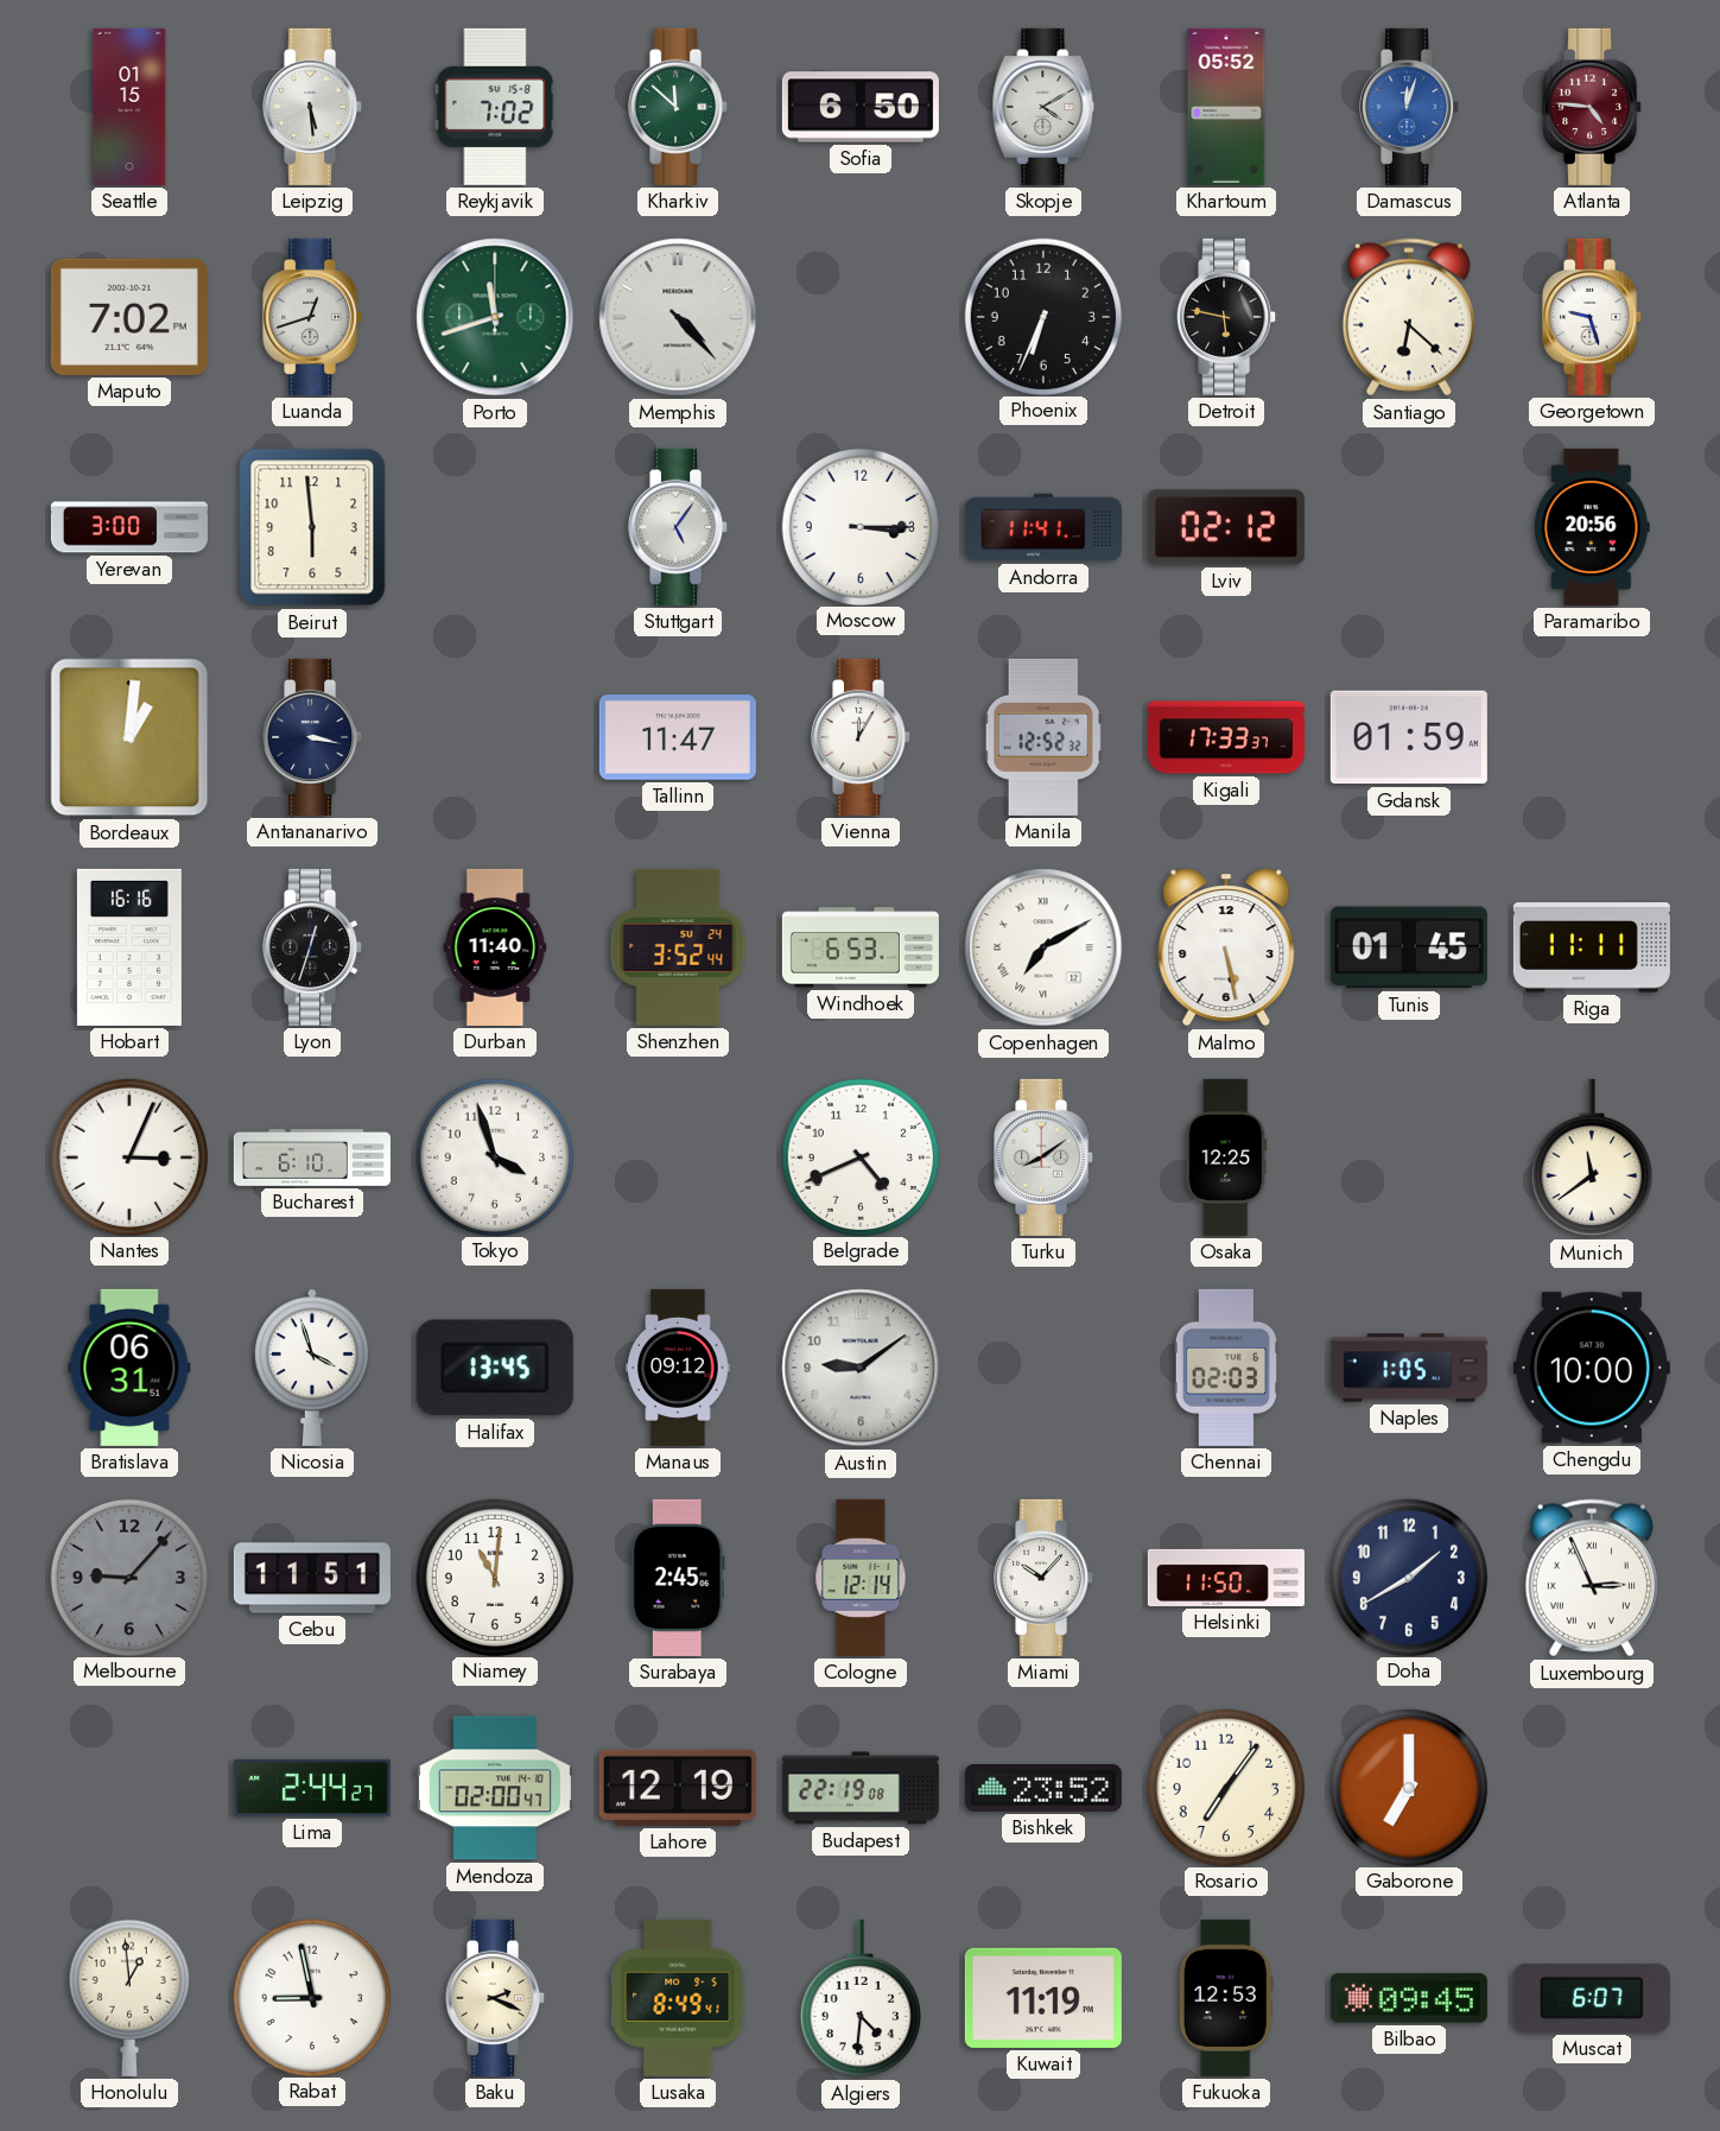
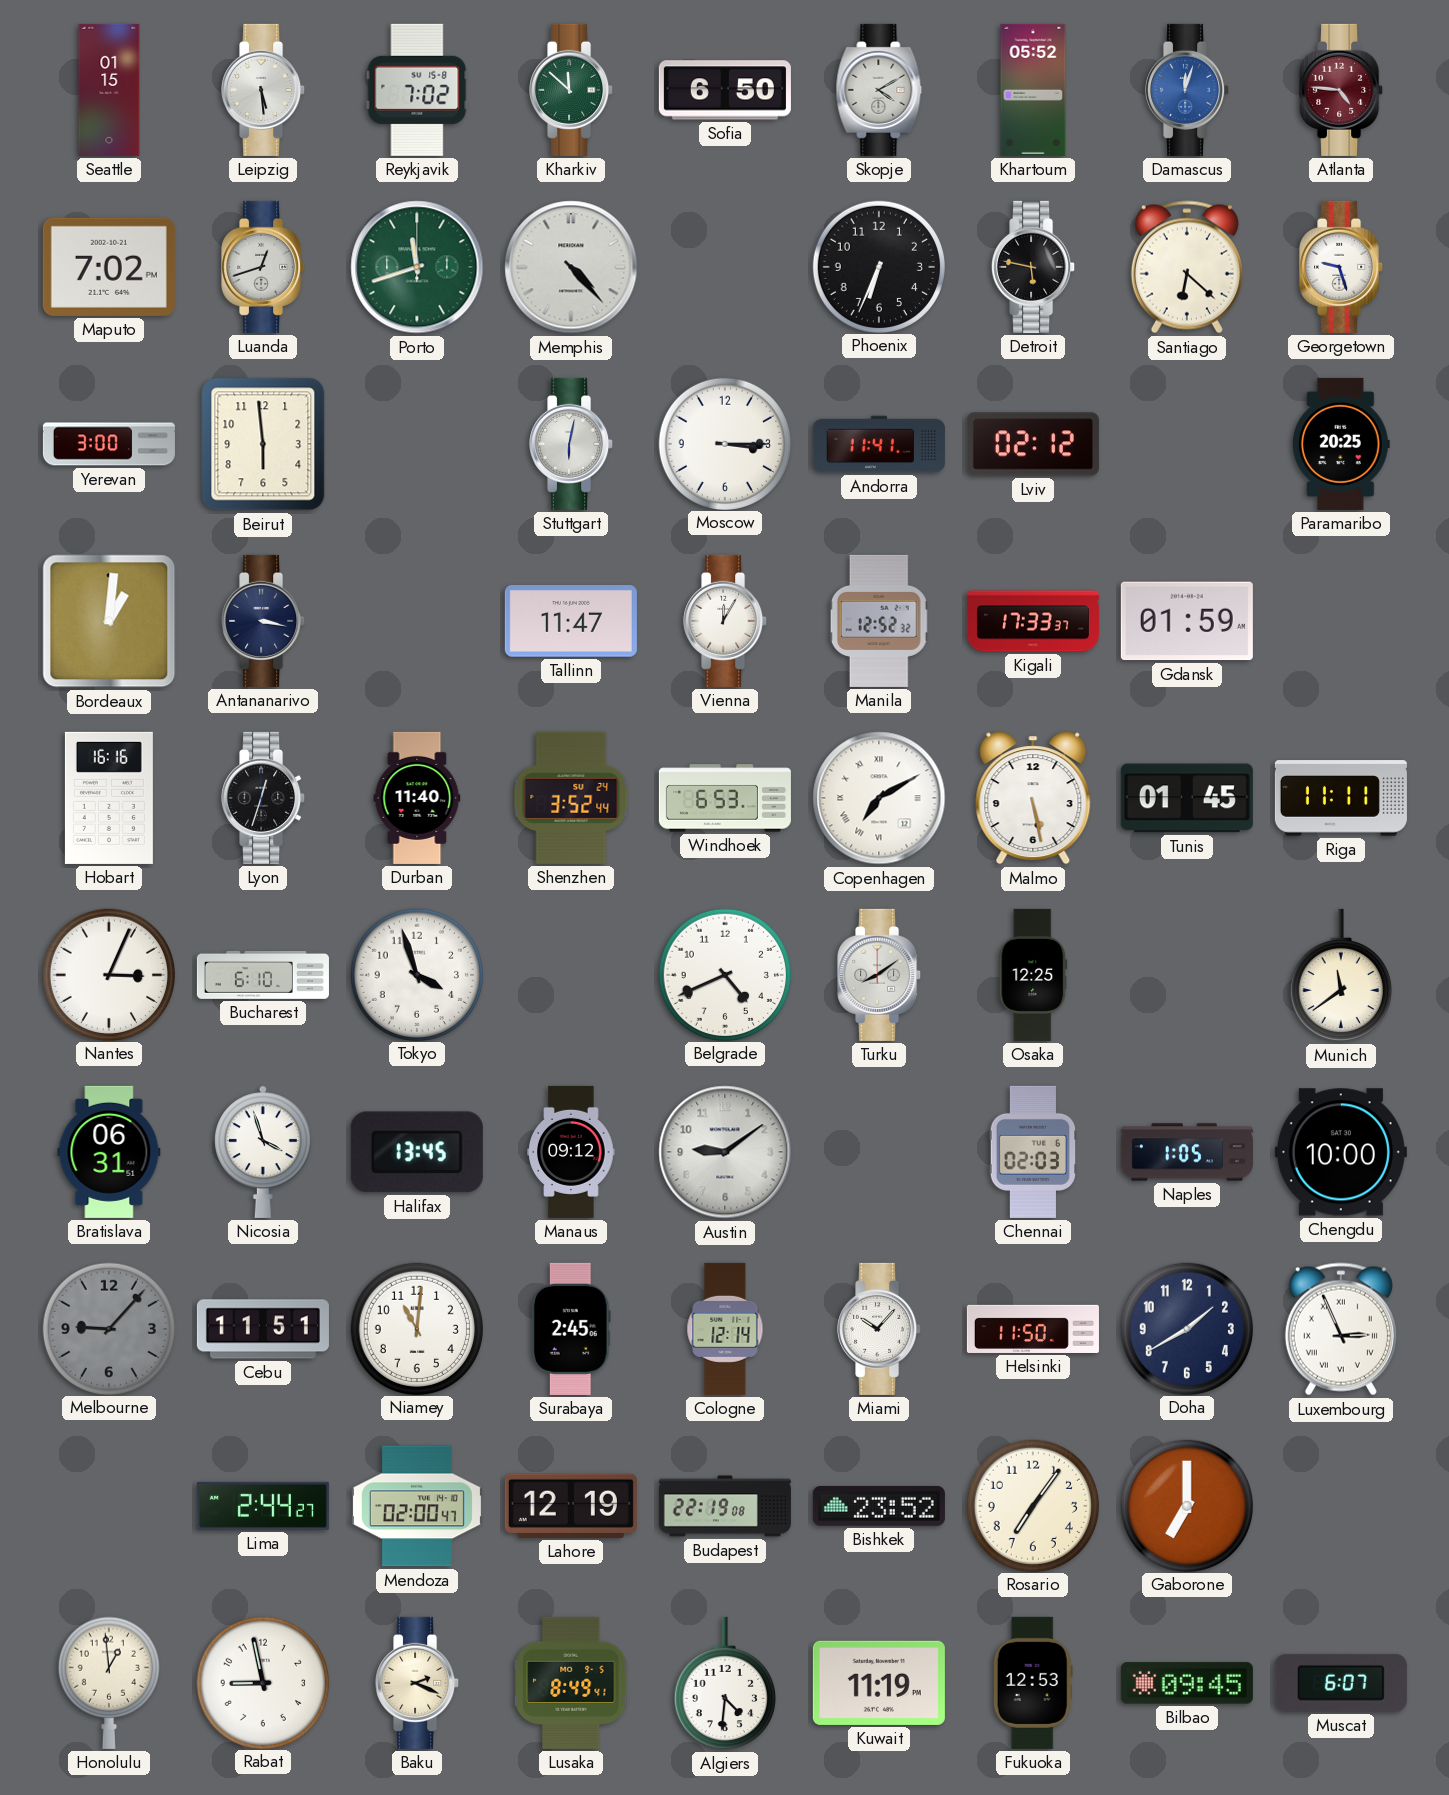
Stuttgart: 5:06 -> 6:02 (572, 444)
Paramaribo: 20:56 -> 20:25 (1341, 444)
